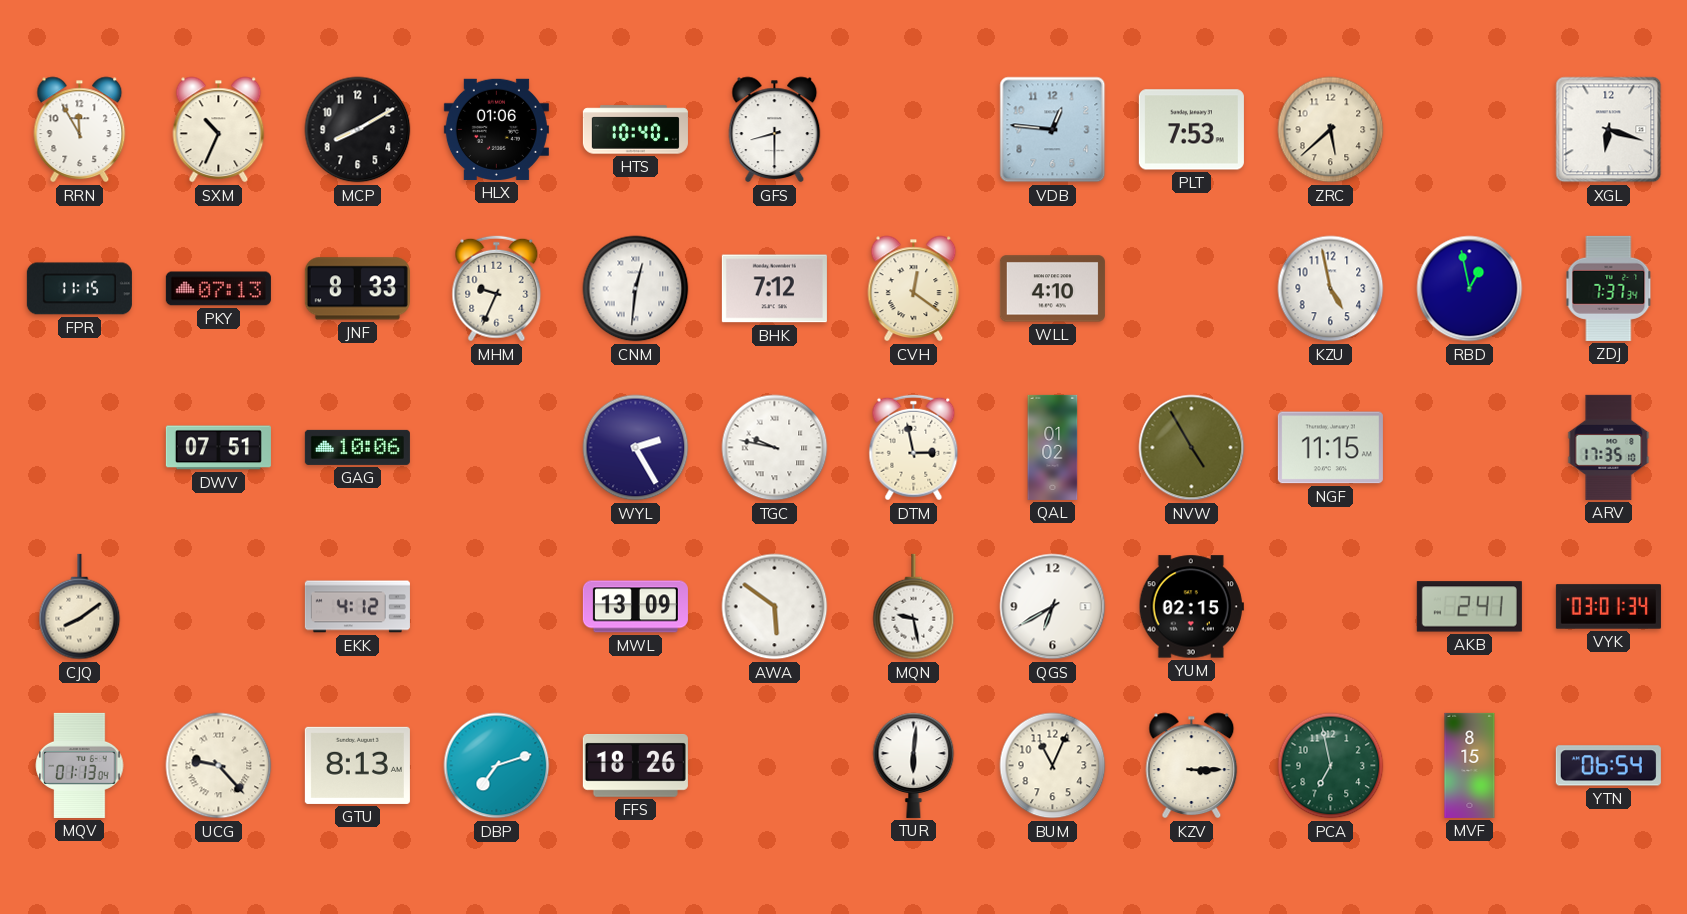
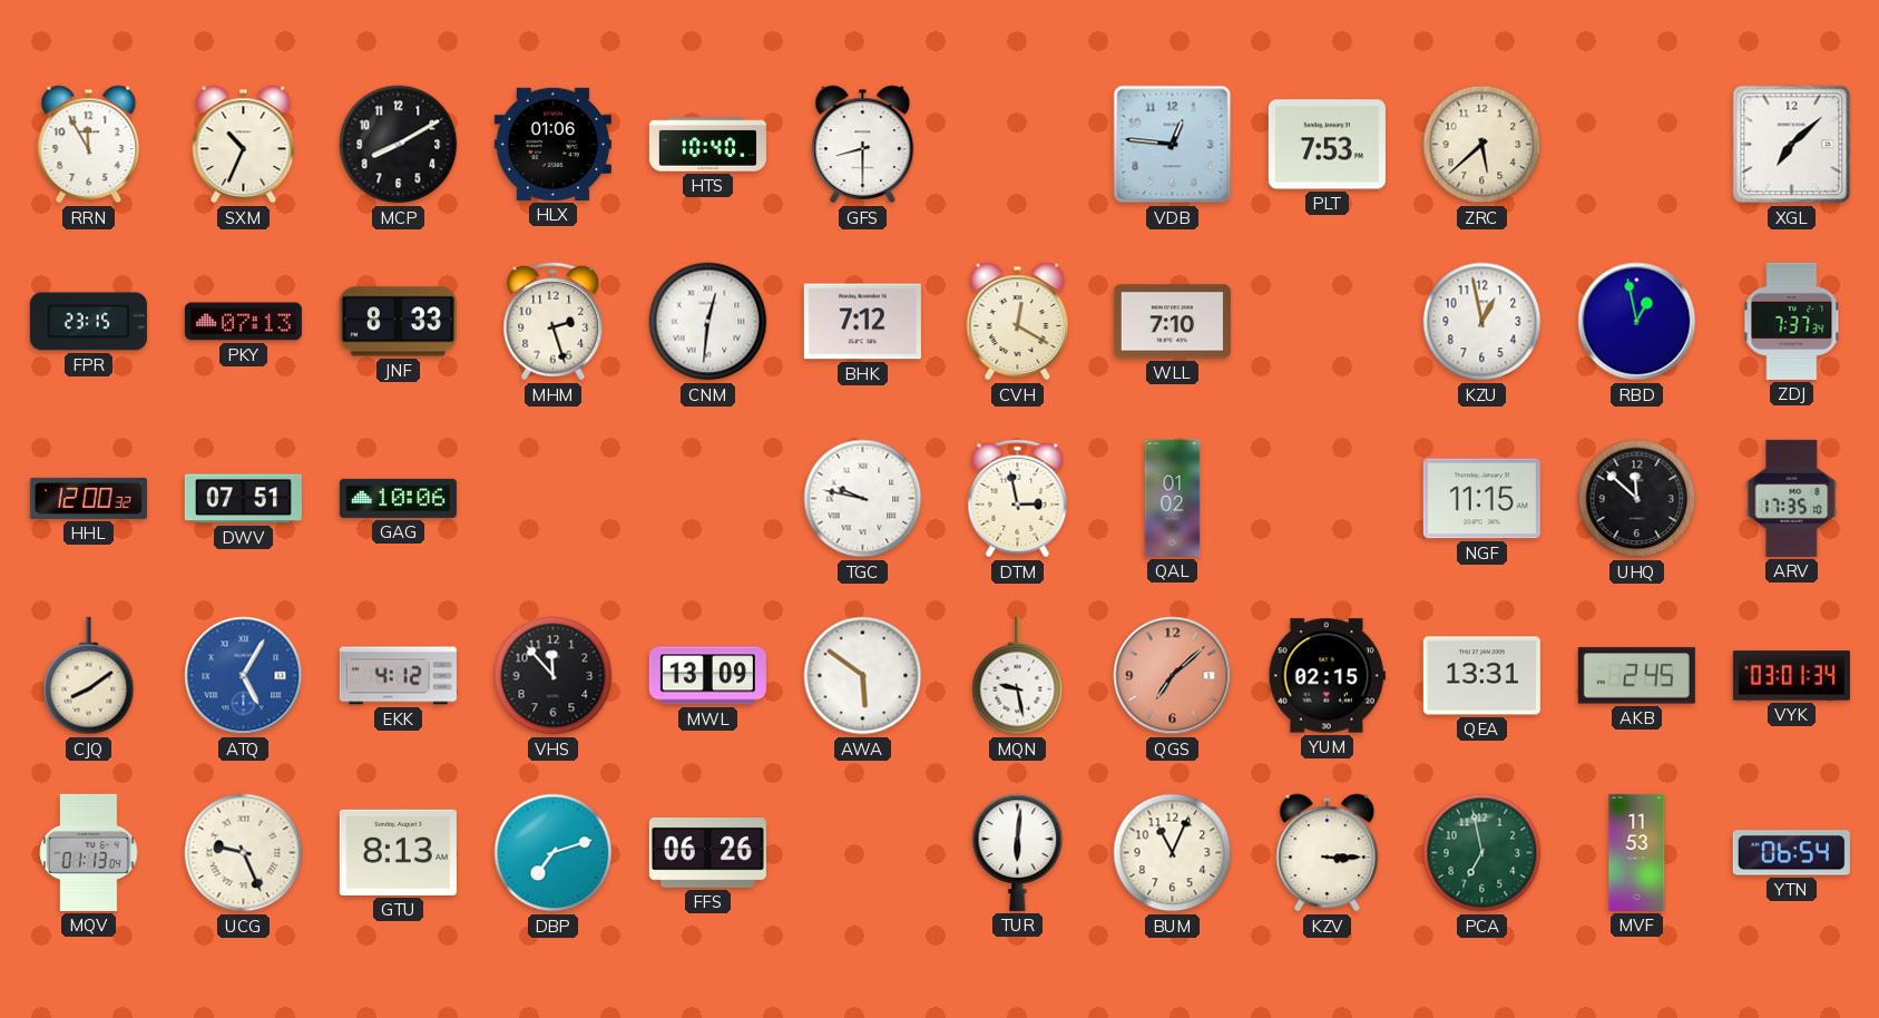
XGL: 6:18 -> 7:08 (1792, 145)
FPR: 11:15 -> 23:15 (88, 322)
MHM: 9:34 -> 2:27 (554, 322)
CVH: 12:21 -> 12:20 (1018, 322)
WLL: 4:10 -> 7:10 (1172, 322)
KZU: 4:58 -> 12:58 (1482, 322)
HHL: none -> 12:00 (88, 498)
WYL: 2:25 -> none (636, 448)
NVW: 4:55 -> none (1192, 448)
UHQ: none -> 11:52 (1637, 499)
ATQ: none -> 5:05 (244, 676)
VHS: none -> 11:53 (554, 676)
QGS: 6:40 -> 7:08 (1173, 676)
QGS dial: white -> salmon (1173, 676)
QEA: none -> 13:31 (1481, 676)
AKB: 2:41 -> 2:45 (1636, 676)
UCG: 9:23 -> 9:26 (244, 853)
FFS: 18:26 -> 06:26 (707, 853)
MVF: 8:15 -> 11:53 (1637, 852)
